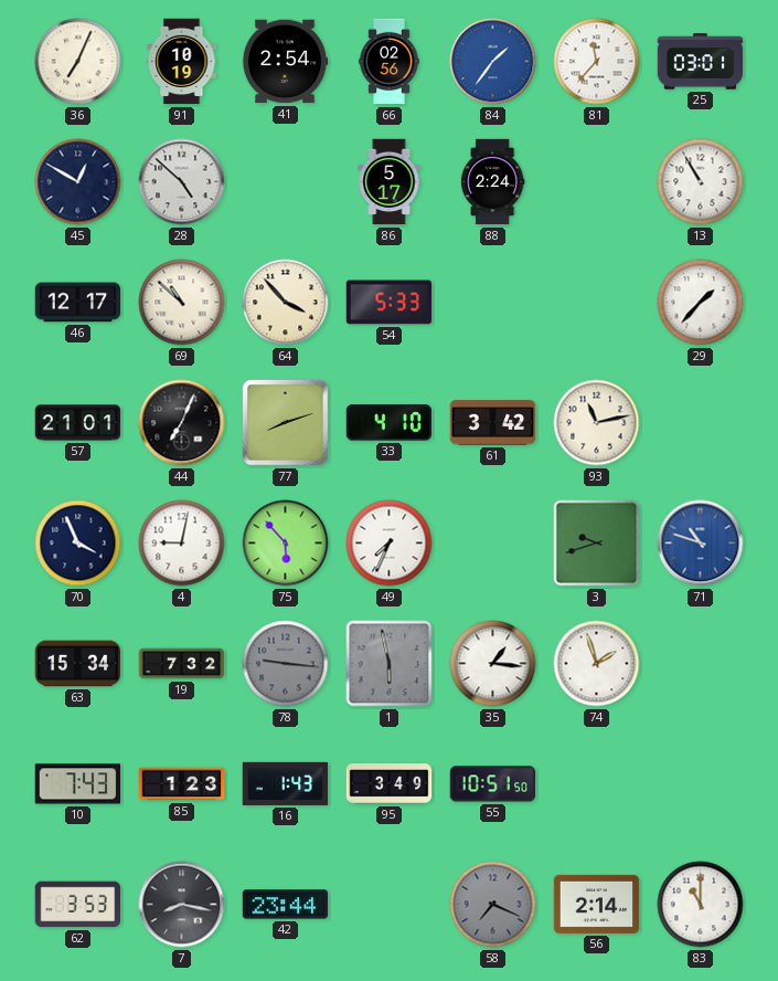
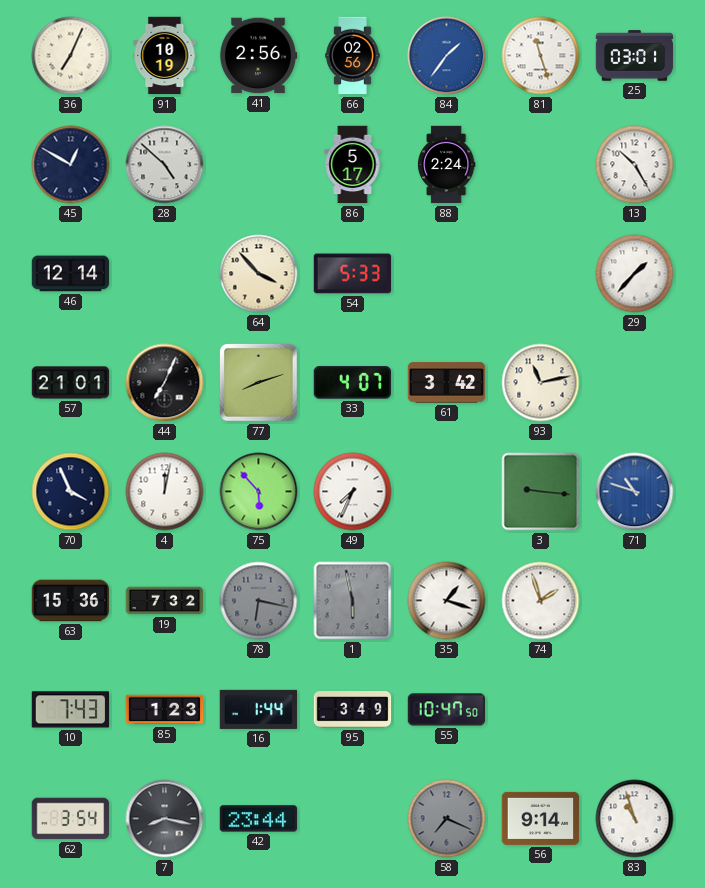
41: 2:54 -> 2:56 (258, 56)
81: 11:37 -> 11:27 (541, 56)
13: 10:55 -> 10:25 (635, 165)
46: 12:17 -> 12:14 (71, 274)
69: 10:52 -> none (182, 303)
33: 4:10 -> 4:07 (353, 383)
4: 9:02 -> 12:02 (165, 492)
3: 9:42 -> 9:16 (541, 492)
63: 15:34 -> 15:36 (71, 601)
78: 9:16 -> 6:17 (259, 601)
35: 1:16 -> 1:18 (447, 601)
16: 1:43 -> 1:44 (259, 709)
55: 10:51 -> 10:47 (447, 710)
62: 3:53 -> 3:54 (71, 819)
56: 2:14 -> 9:14 (541, 818)
83: 11:00 -> 10:57 (635, 819)
